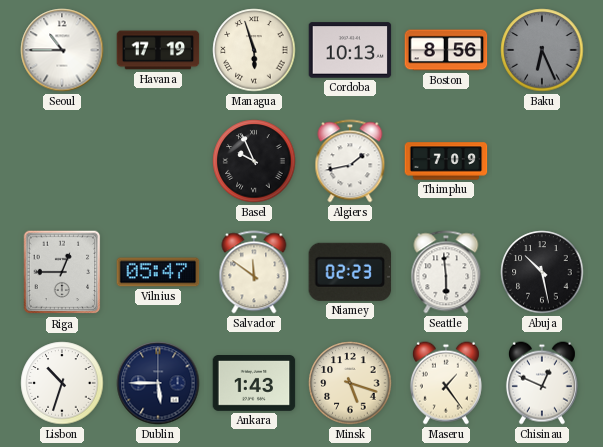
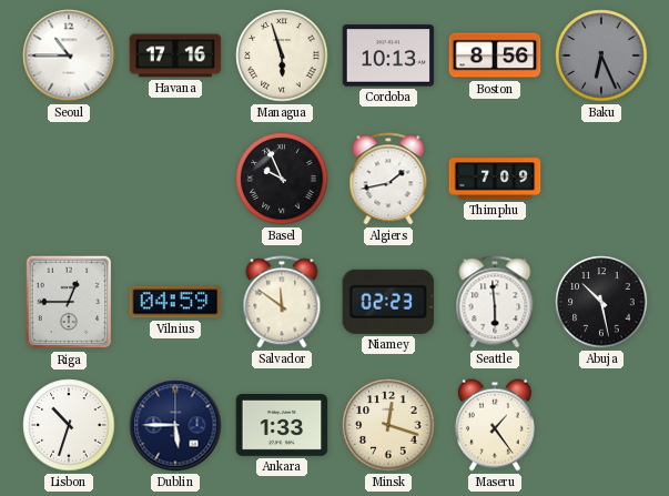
Havana: 17:19 -> 17:16 (175, 55)
Vilnius: 05:47 -> 04:59 (175, 302)
Ankara: 1:43 -> 1:33 (282, 426)
Minsk: 5:18 -> 12:18 (388, 425)
Chisinau: 12:49 -> none (542, 383)
